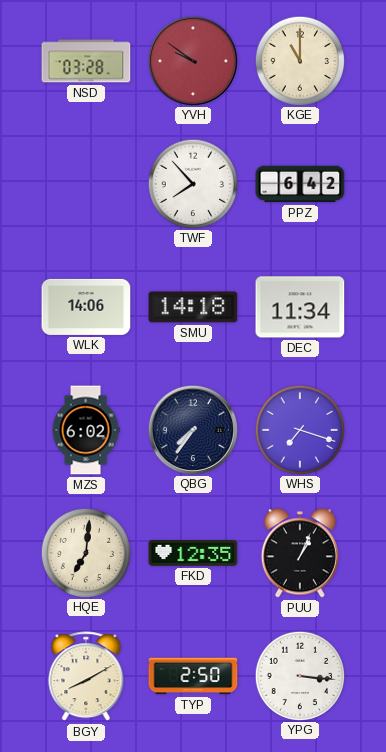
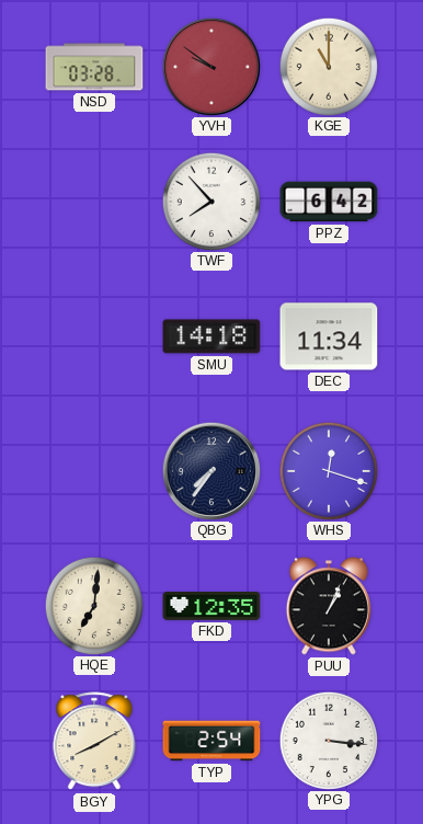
WLK: 14:06 -> none (86, 307)
MZS: 6:02 -> none (86, 430)
WHS: 7:18 -> 12:18 (328, 470)
TYP: 2:50 -> 2:54 (211, 741)
